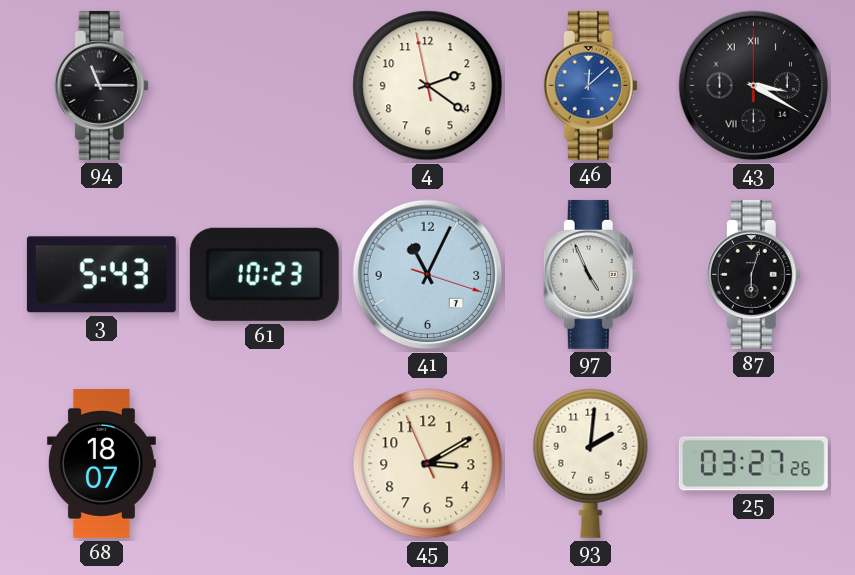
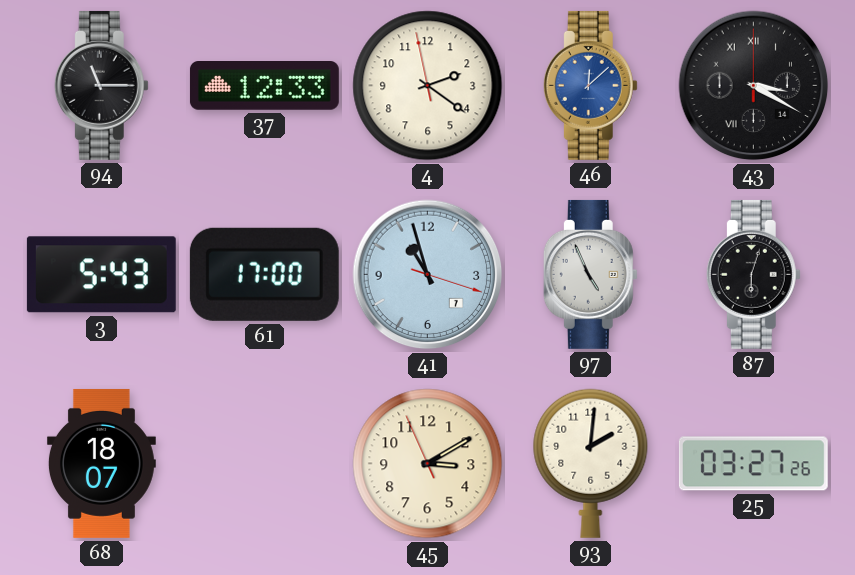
37: none -> 12:33 (264, 86)
61: 10:23 -> 17:00 (264, 274)
41: 11:04 -> 10:57 (428, 275)
